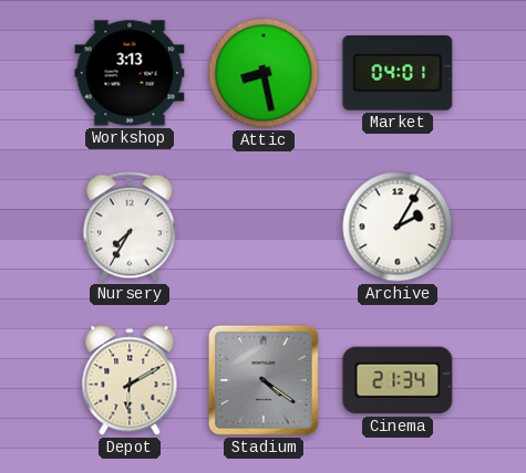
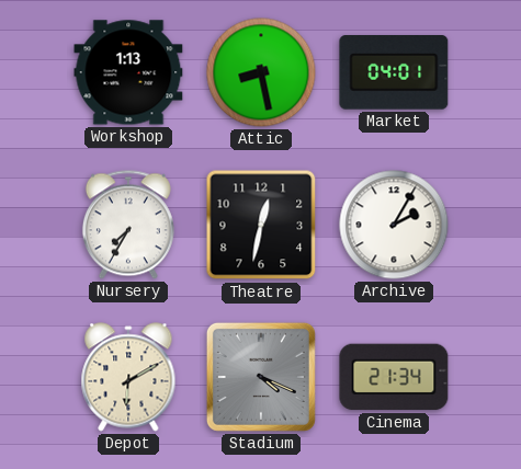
Workshop: 3:13 -> 1:13 (128, 72)
Theatre: none -> 12:32 (261, 225)
Stadium: 4:21 -> 4:19 (261, 377)
